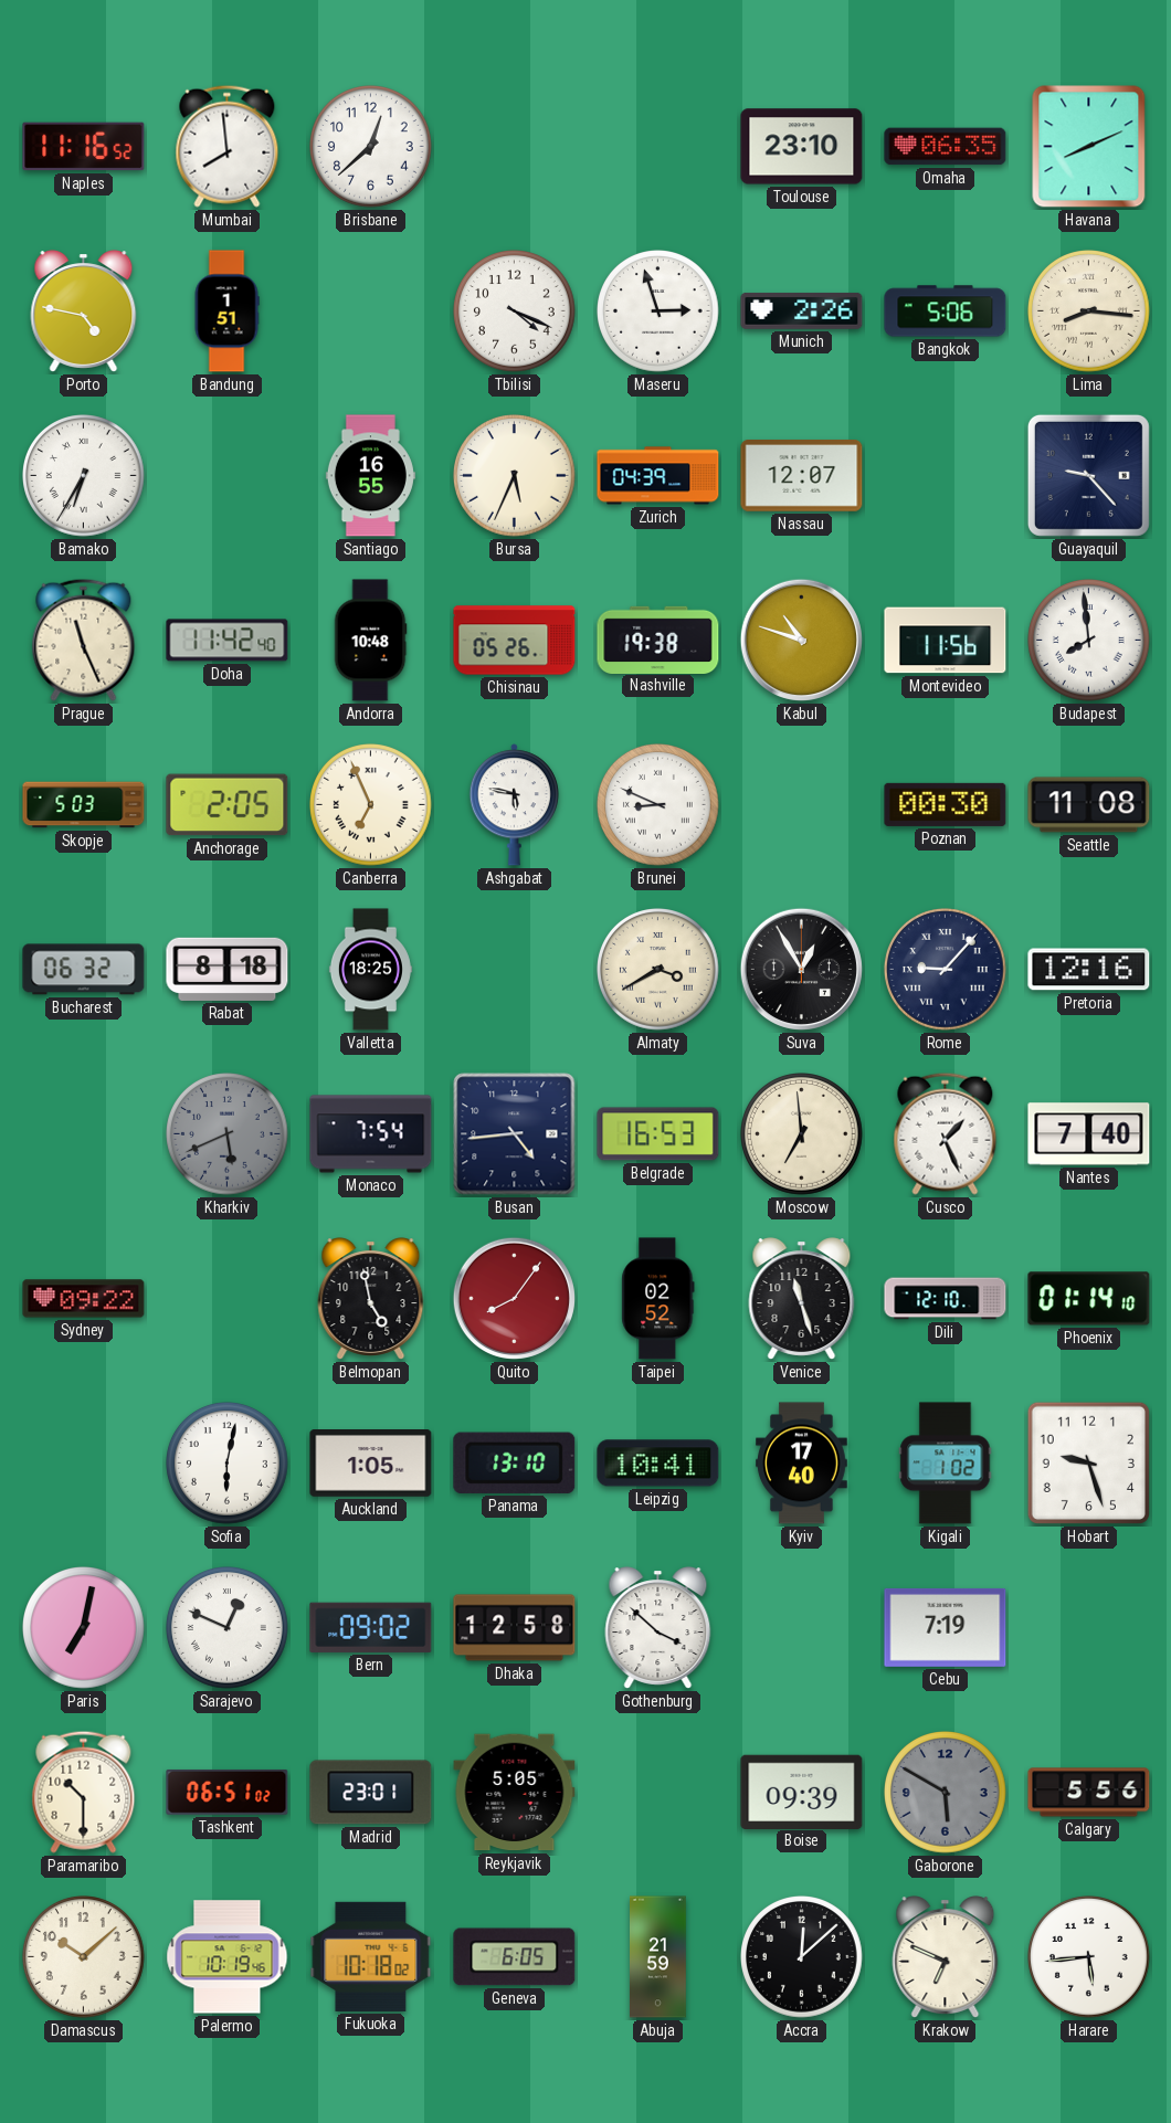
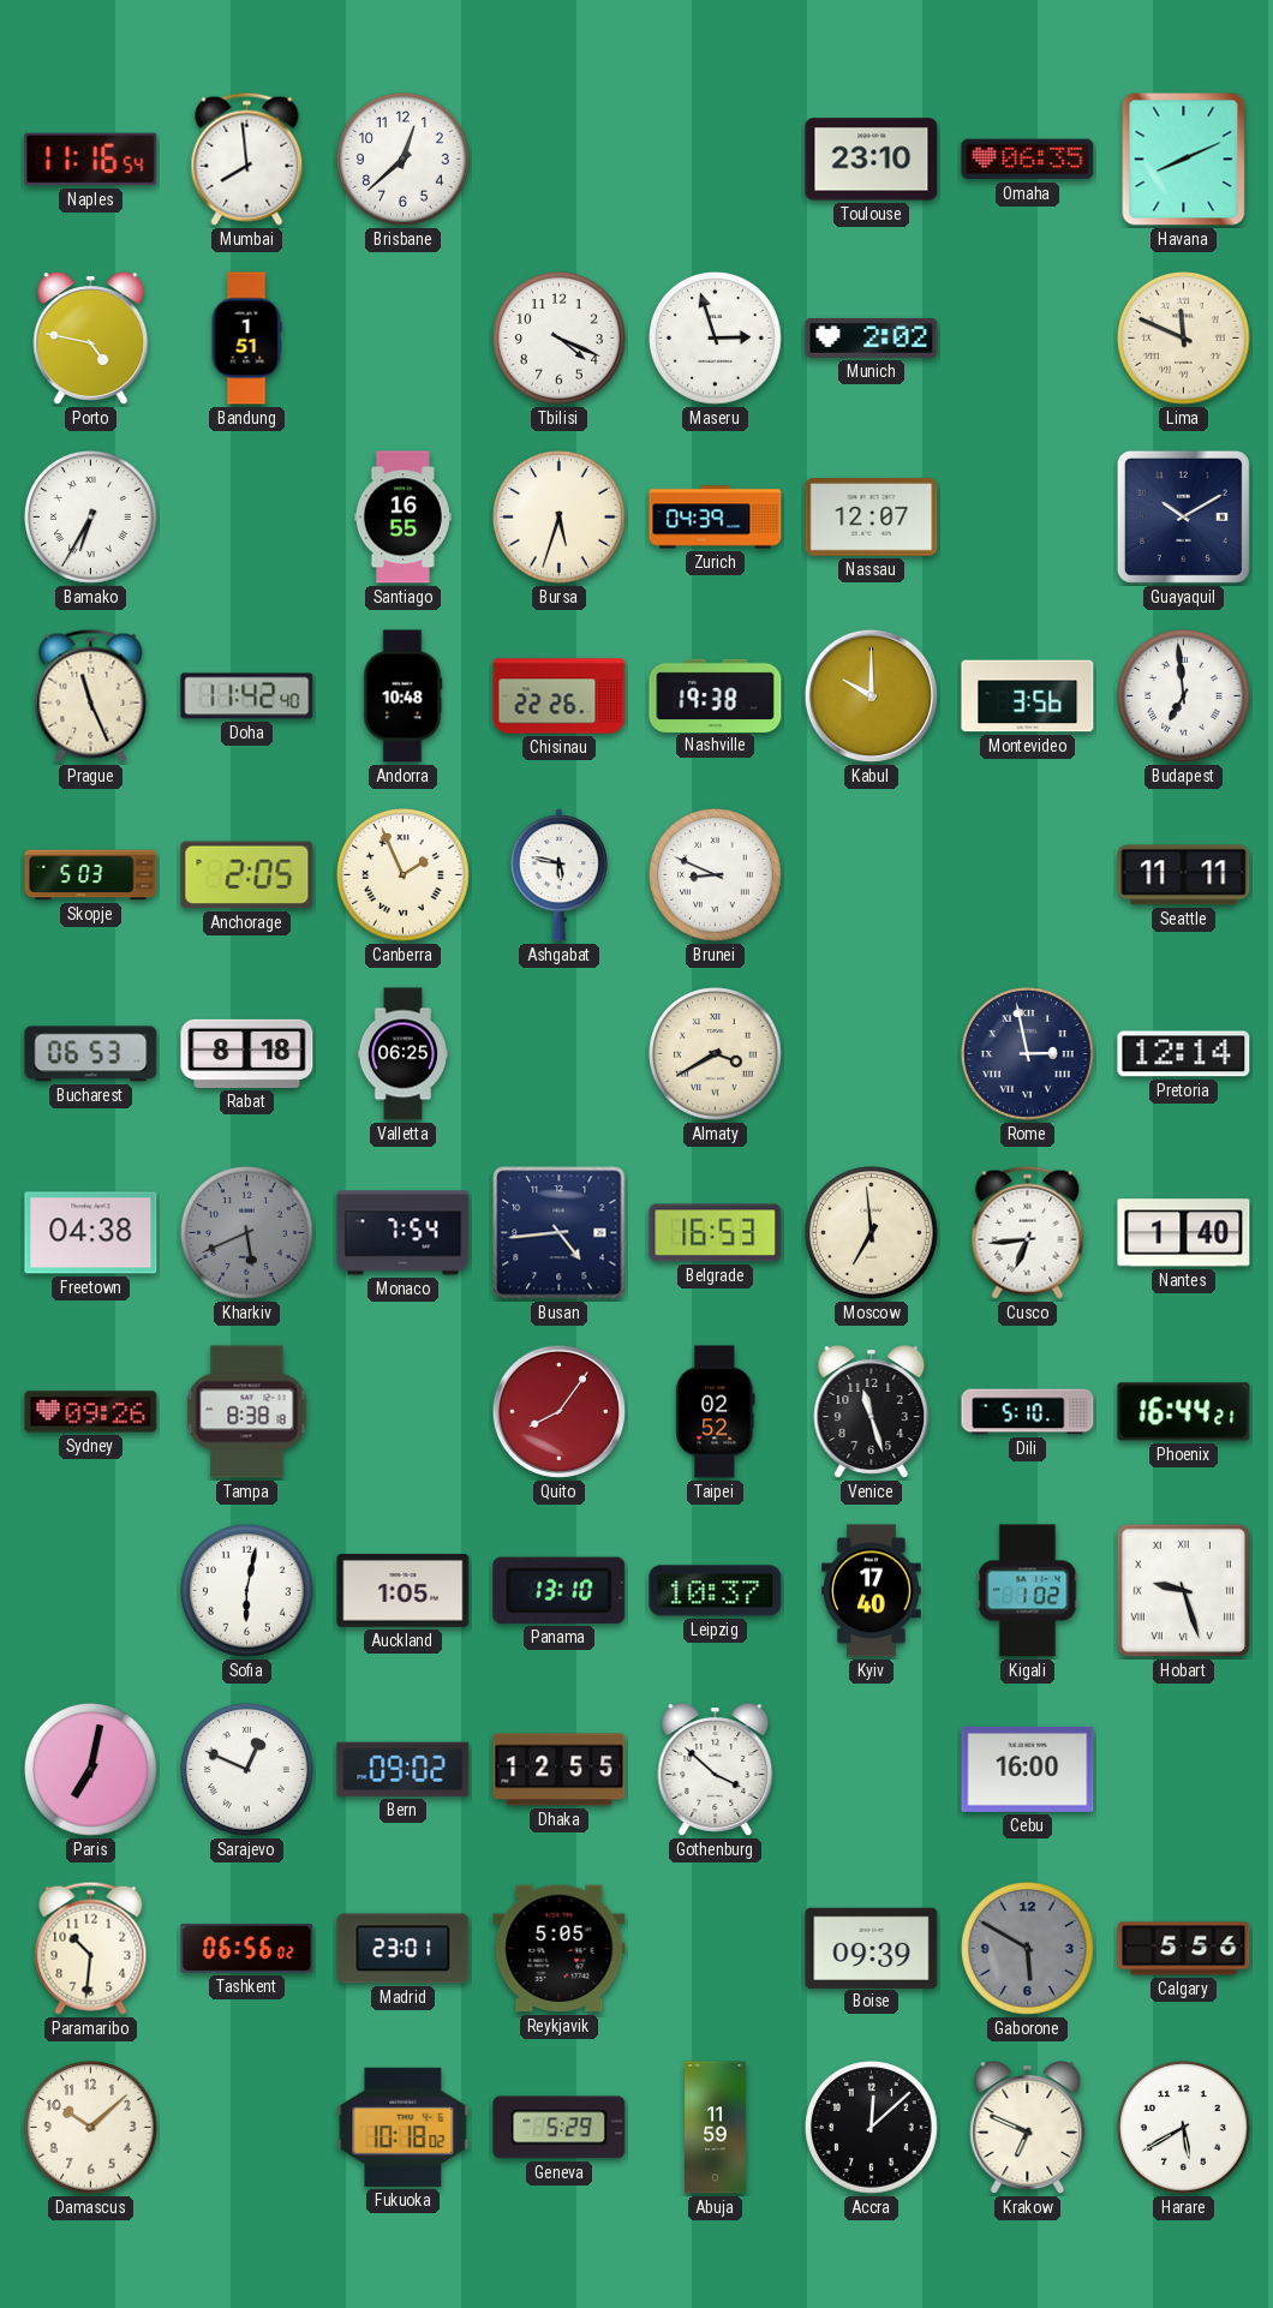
Naples: 11:16:52 -> 11:16:54 (91, 160)
Munich: 2:26 -> 2:02 (872, 339)
Bangkok: 5:06 -> none (946, 311)
Lima: 8:16 -> 11:49 (1184, 339)
Bursa: 5:34 -> 5:33 (560, 518)
Guayaquil: 9:23 -> 10:10 (1183, 516)
Chisinau: 05:26 -> 22:26 (560, 696)
Kabul: 10:48 -> 10:00 (871, 695)
Montevideo: 11:56 -> 3:56 (1028, 696)
Budapest: 7:59 -> 6:59 (1184, 696)
Canberra: 6:56 -> 1:56 (404, 875)
Poznan: 00:30 -> none (946, 804)
Seattle: 11:08 -> 11:11 (1184, 875)
Bucharest: 06:32 -> 06:53 (91, 1054)
Valletta: 18:25 -> 06:25 (402, 1054)
Suva: 12:55 -> none (801, 969)
Rome: 9:07 -> 2:58 (1028, 1054)
Pretoria: 12:16 -> 12:14 (1184, 1054)
Freetown: none -> 04:38 (91, 1233)
Cusco: 1:26 -> 6:44 (1028, 1232)
Nantes: 7:40 -> 1:40 (1184, 1233)
Sydney: 09:22 -> 09:26 (91, 1412)
Tampa: none -> 8:38 (247, 1412)
Belmopan: 4:58 -> none (371, 1299)
Dili: 12:10 -> 5:10 (1028, 1412)
Phoenix: 01:14 -> 16:44 (1184, 1412)
Leipzig: 10:41 -> 10:37 (716, 1591)
Hobart numerals: Arabic -> Roman (1183, 1590)
Dhaka: 12:58 -> 12:55 (560, 1770)
Cebu: 7:19 -> 16:00 (1028, 1769)
Paramaribo: 10:30 -> 10:31 (91, 1948)
Tashkent: 06:51 -> 06:56 (247, 1949)
Palermo: 10:19 -> none (228, 1957)
Geneva: 6:05 -> 5:29 (560, 2128)
Abuja: 21:59 -> 11:59 (716, 2128)
Harare: 5:44 -> 5:40 (1184, 2128)
